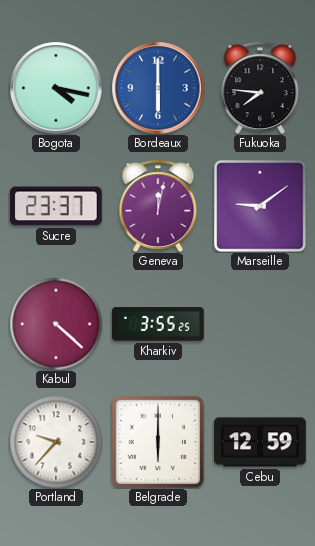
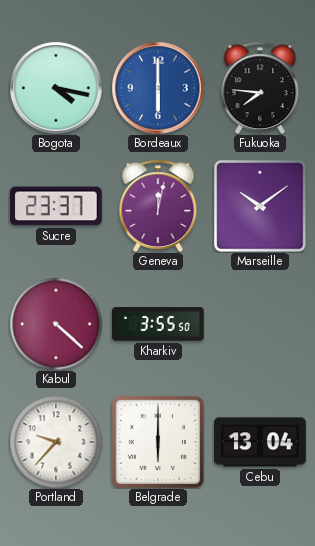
Marseille: 9:09 -> 10:09 (260, 206)
Kharkiv: 3:55:25 -> 3:55:50 (158, 324)
Cebu: 12:59 -> 13:04 (260, 442)
